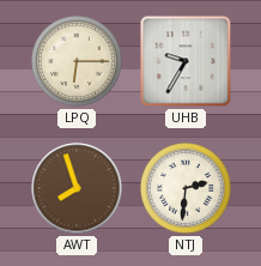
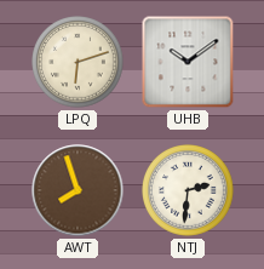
LPQ: 6:15 -> 6:12 (78, 62)
UHB: 9:35 -> 10:09 (188, 62)
